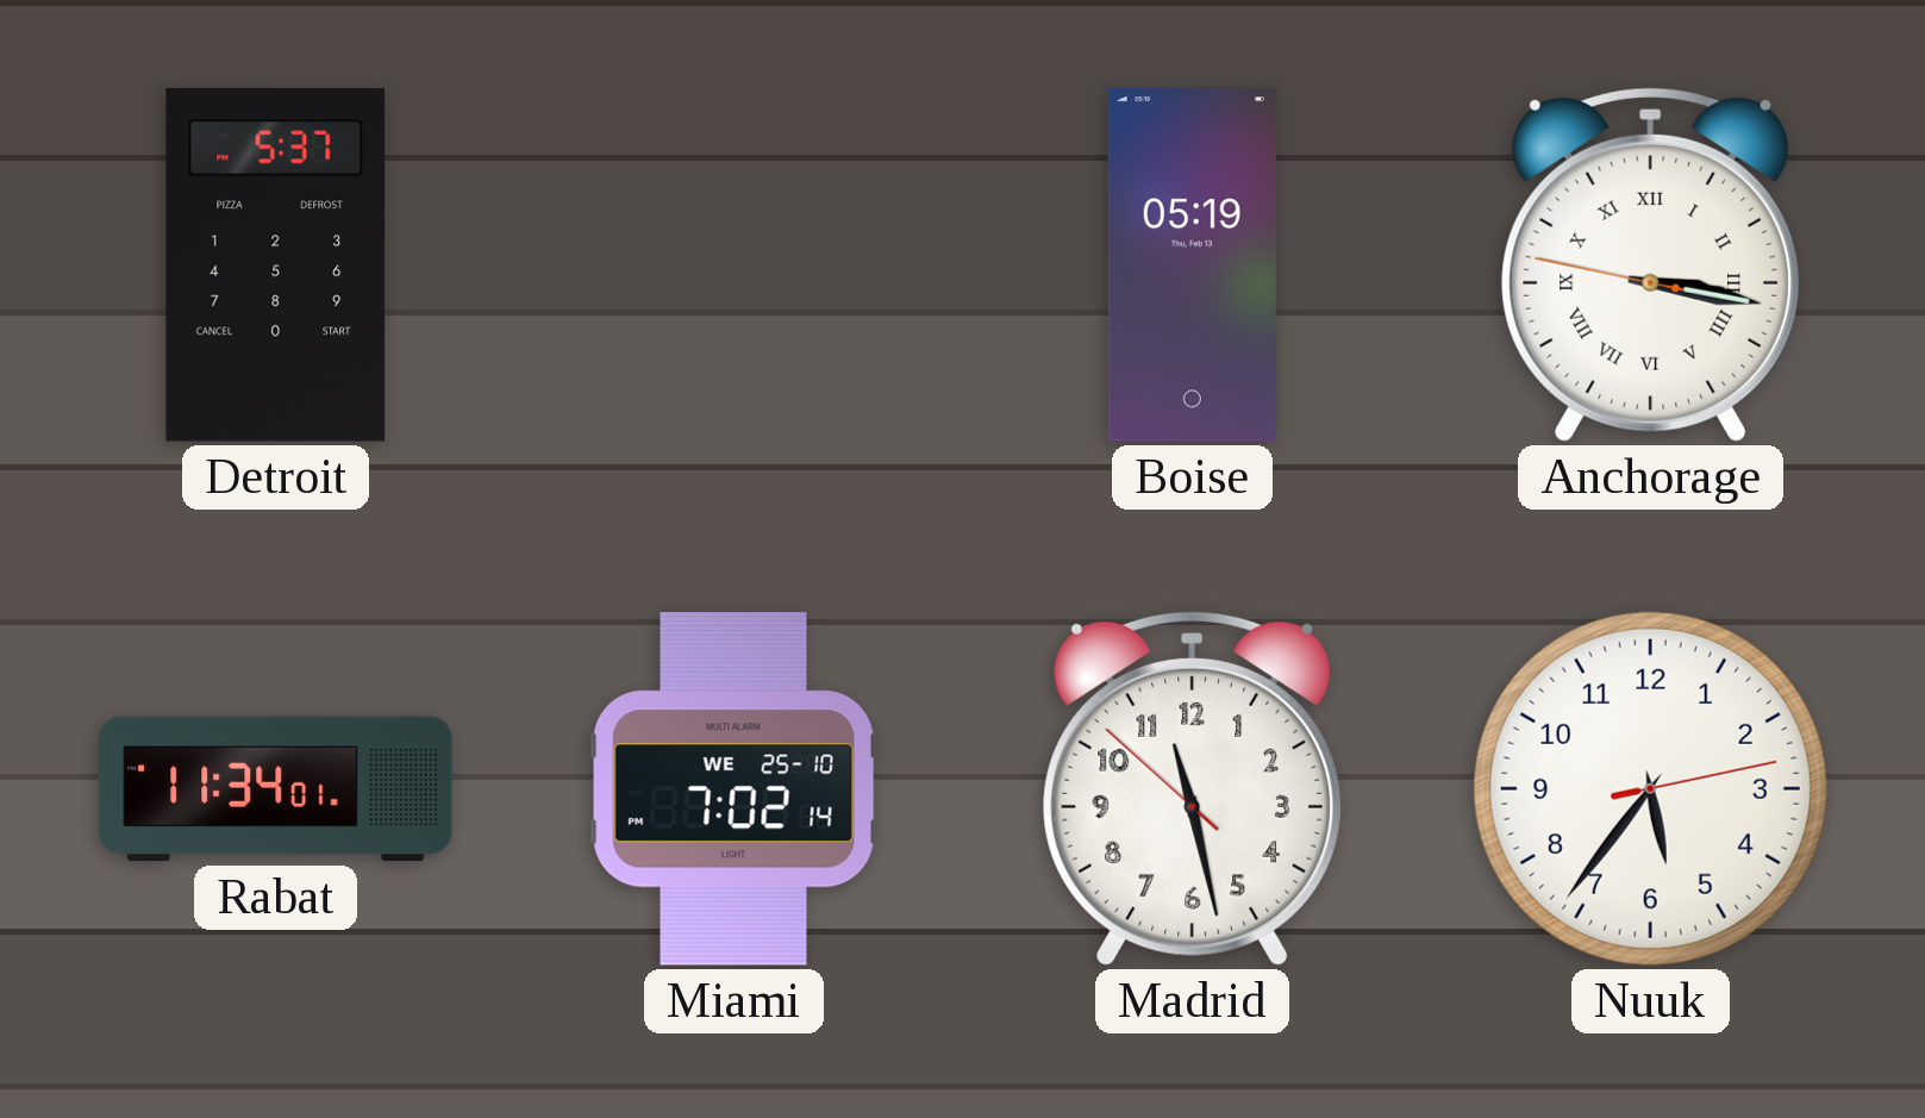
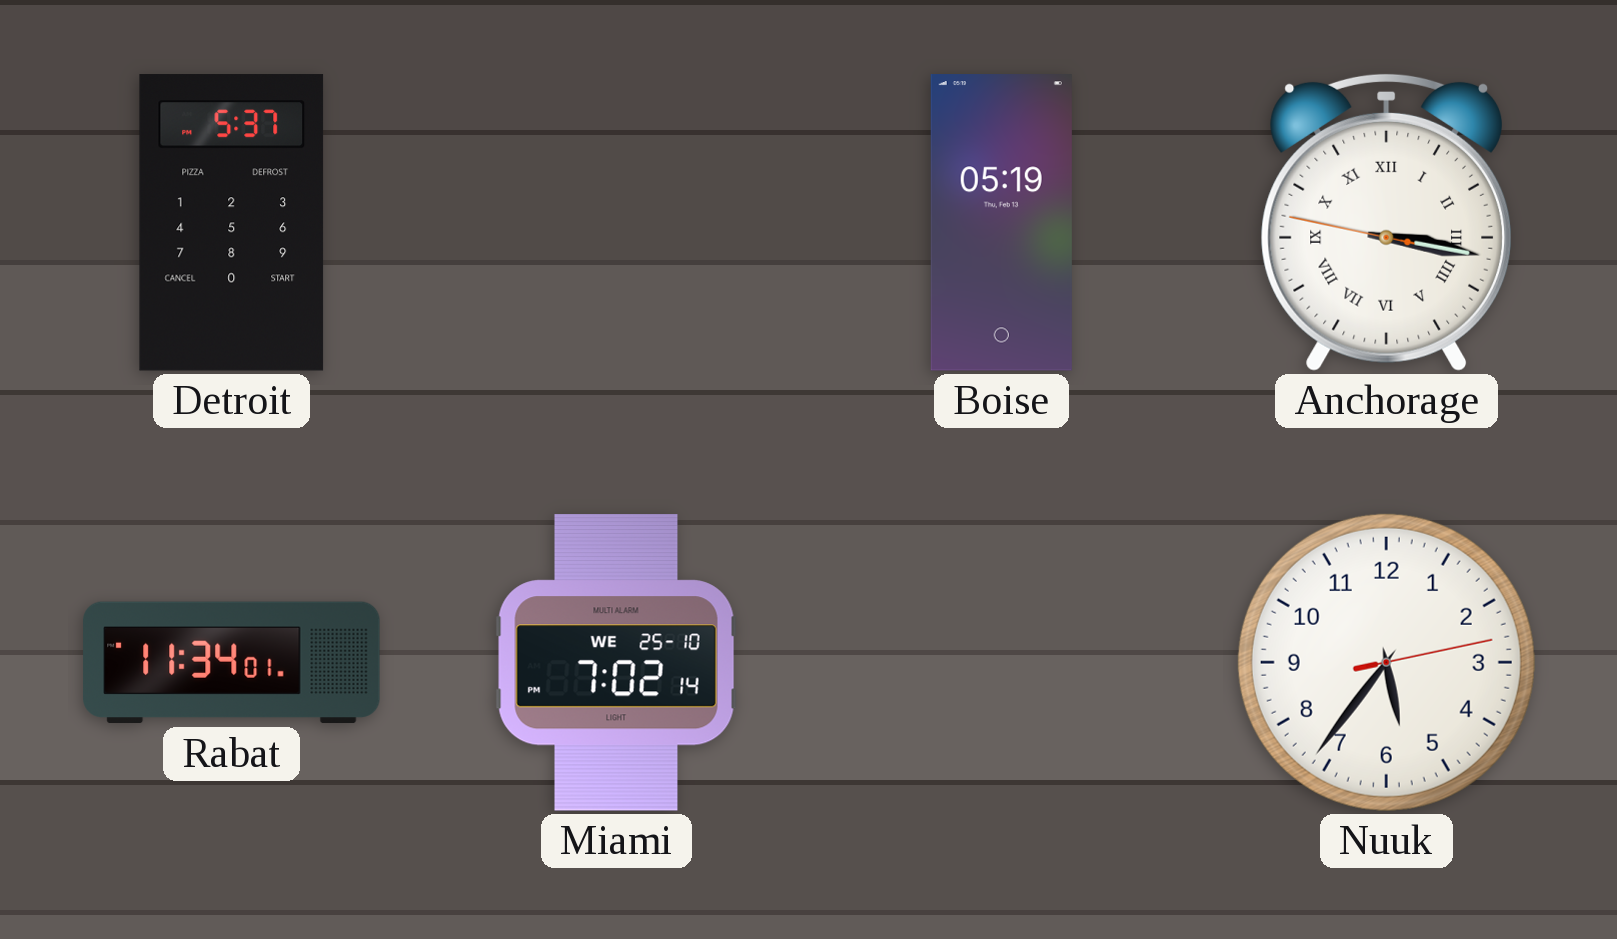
Madrid: 11:27 -> none (1192, 788)
